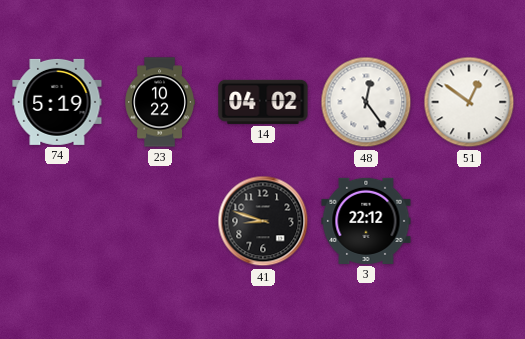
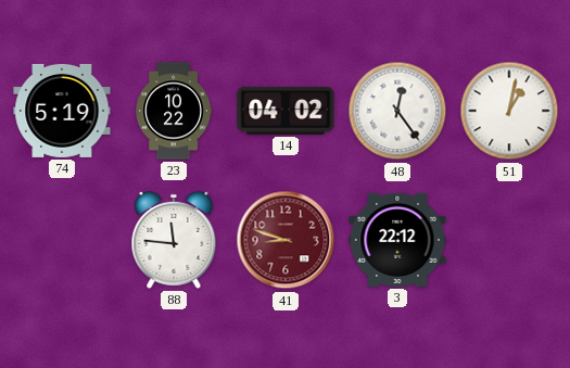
51: 12:51 -> 1:02 (509, 111)
88: none -> 11:46 (174, 240)
41 dial: black -> burgundy (286, 240)
